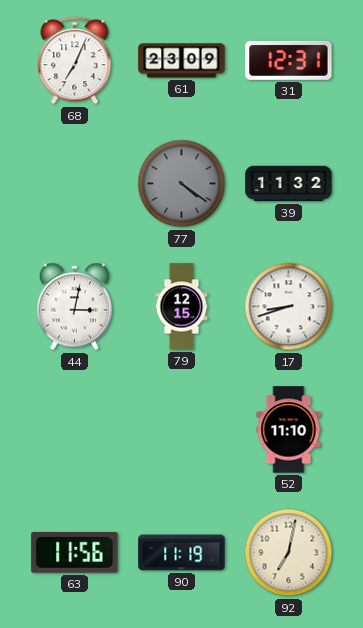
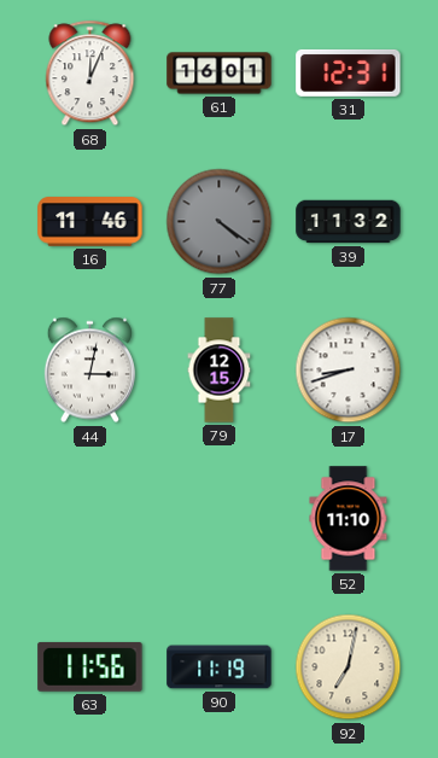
68: 7:04 -> 12:04 (90, 74)
61: 23:09 -> 16:01 (220, 74)
16: none -> 11:46 (90, 222)
